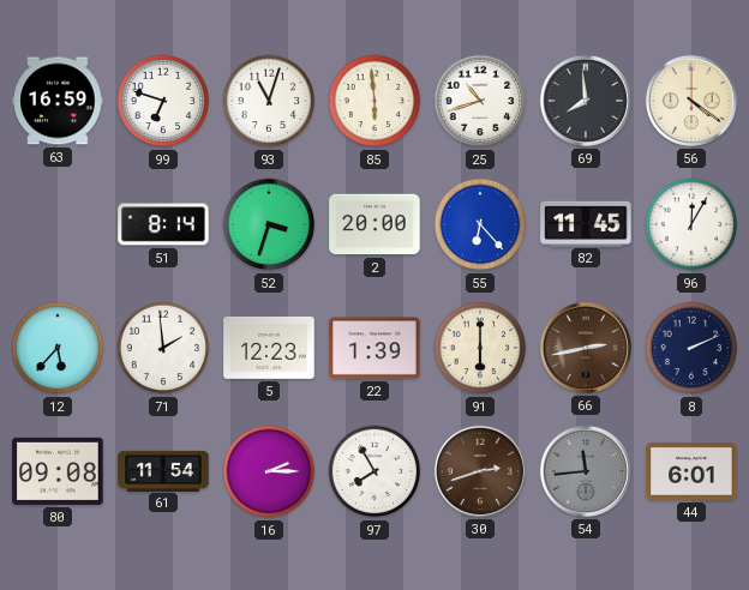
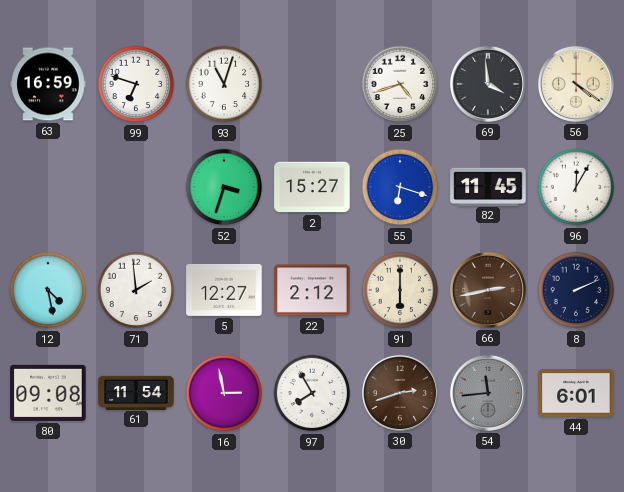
85: 5:59 -> none (374, 101)
25: 10:42 -> 4:42 (400, 84)
69: 7:59 -> 3:59 (488, 84)
51: 8:14 -> none (163, 224)
2: 20:00 -> 15:27 (312, 187)
55: 6:23 -> 6:18 (400, 187)
12: 5:37 -> 4:28 (48, 290)
5: 12:23 -> 12:27 (224, 290)
22: 1:39 -> 2:12 (312, 290)
16: 2:15 -> 2:58 (224, 393)
